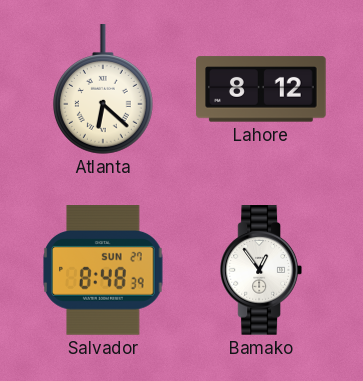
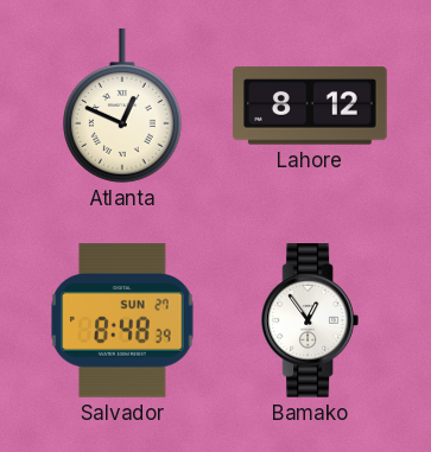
Atlanta: 6:22 -> 12:49 (122, 106)
